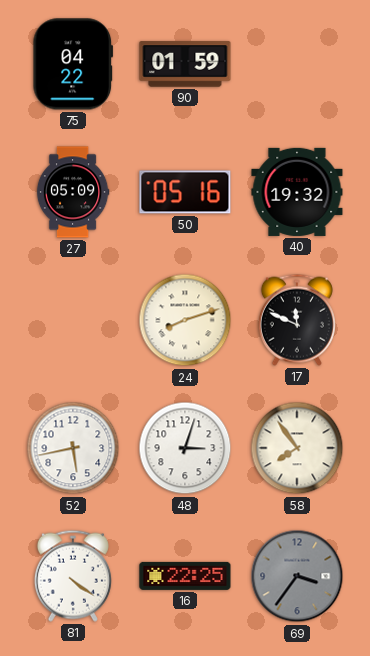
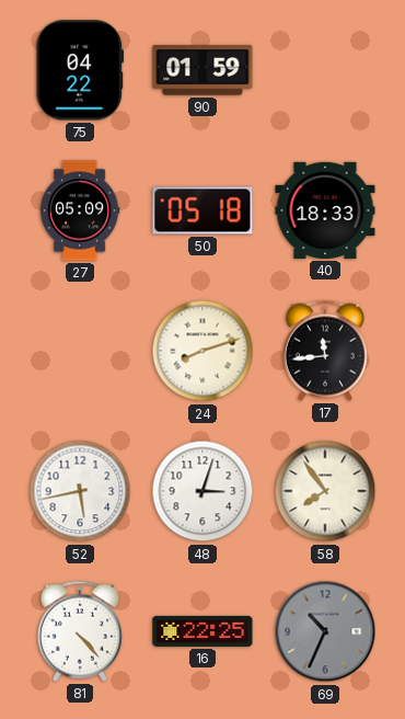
50: 05:16 -> 05:18 (202, 210)
40: 19:32 -> 18:33 (325, 210)
17: 11:49 -> 11:44 (325, 351)
81: 4:21 -> 4:23 (80, 631)
69: 3:36 -> 10:34 (325, 631)
